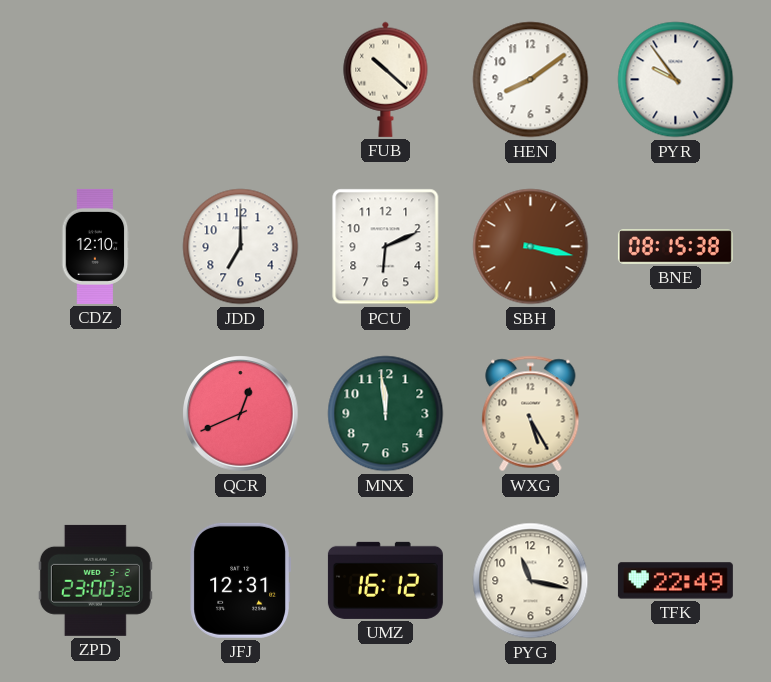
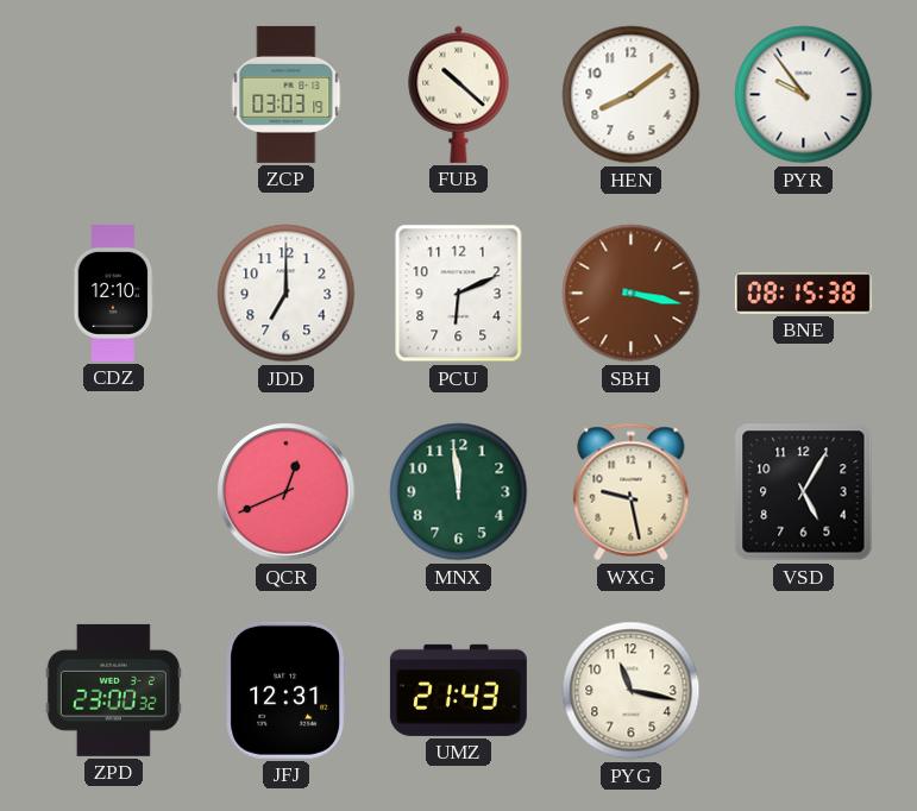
ZCP: none -> 03:03 (287, 94)
WXG: 5:25 -> 9:28 (632, 492)
VSD: none -> 5:05 (804, 492)
UMZ: 16:12 -> 21:43 (458, 690)
TFK: 22:49 -> none (675, 581)
